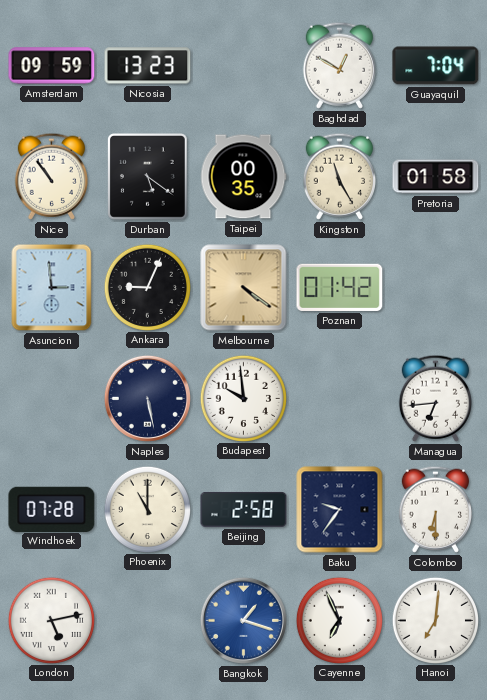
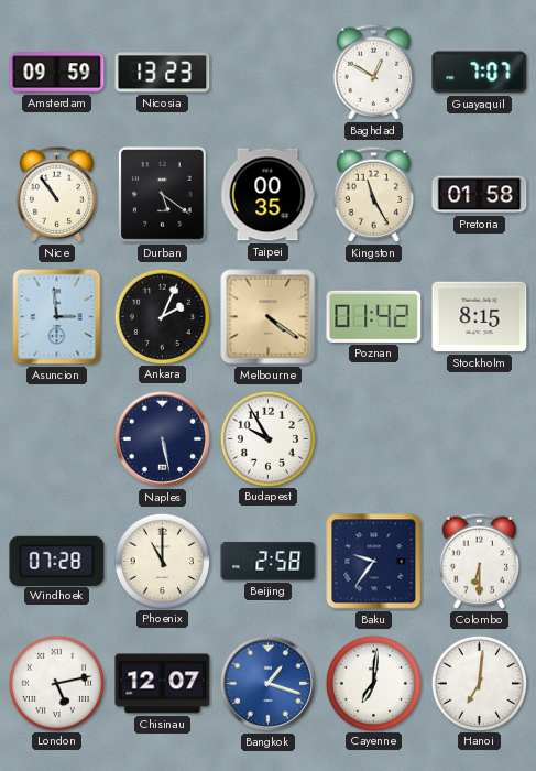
Guayaquil: 7:04 -> 7:07 (480, 73)
Ankara: 9:04 -> 2:04 (162, 316)
Stockholm: none -> 8:15 (480, 317)
Budapest: 9:59 -> 9:55 (267, 438)
Managua: 6:44 -> none (435, 398)
Chisinau: none -> 12:07 (163, 684)
Cayenne: 6:56 -> 7:01 (373, 683)
